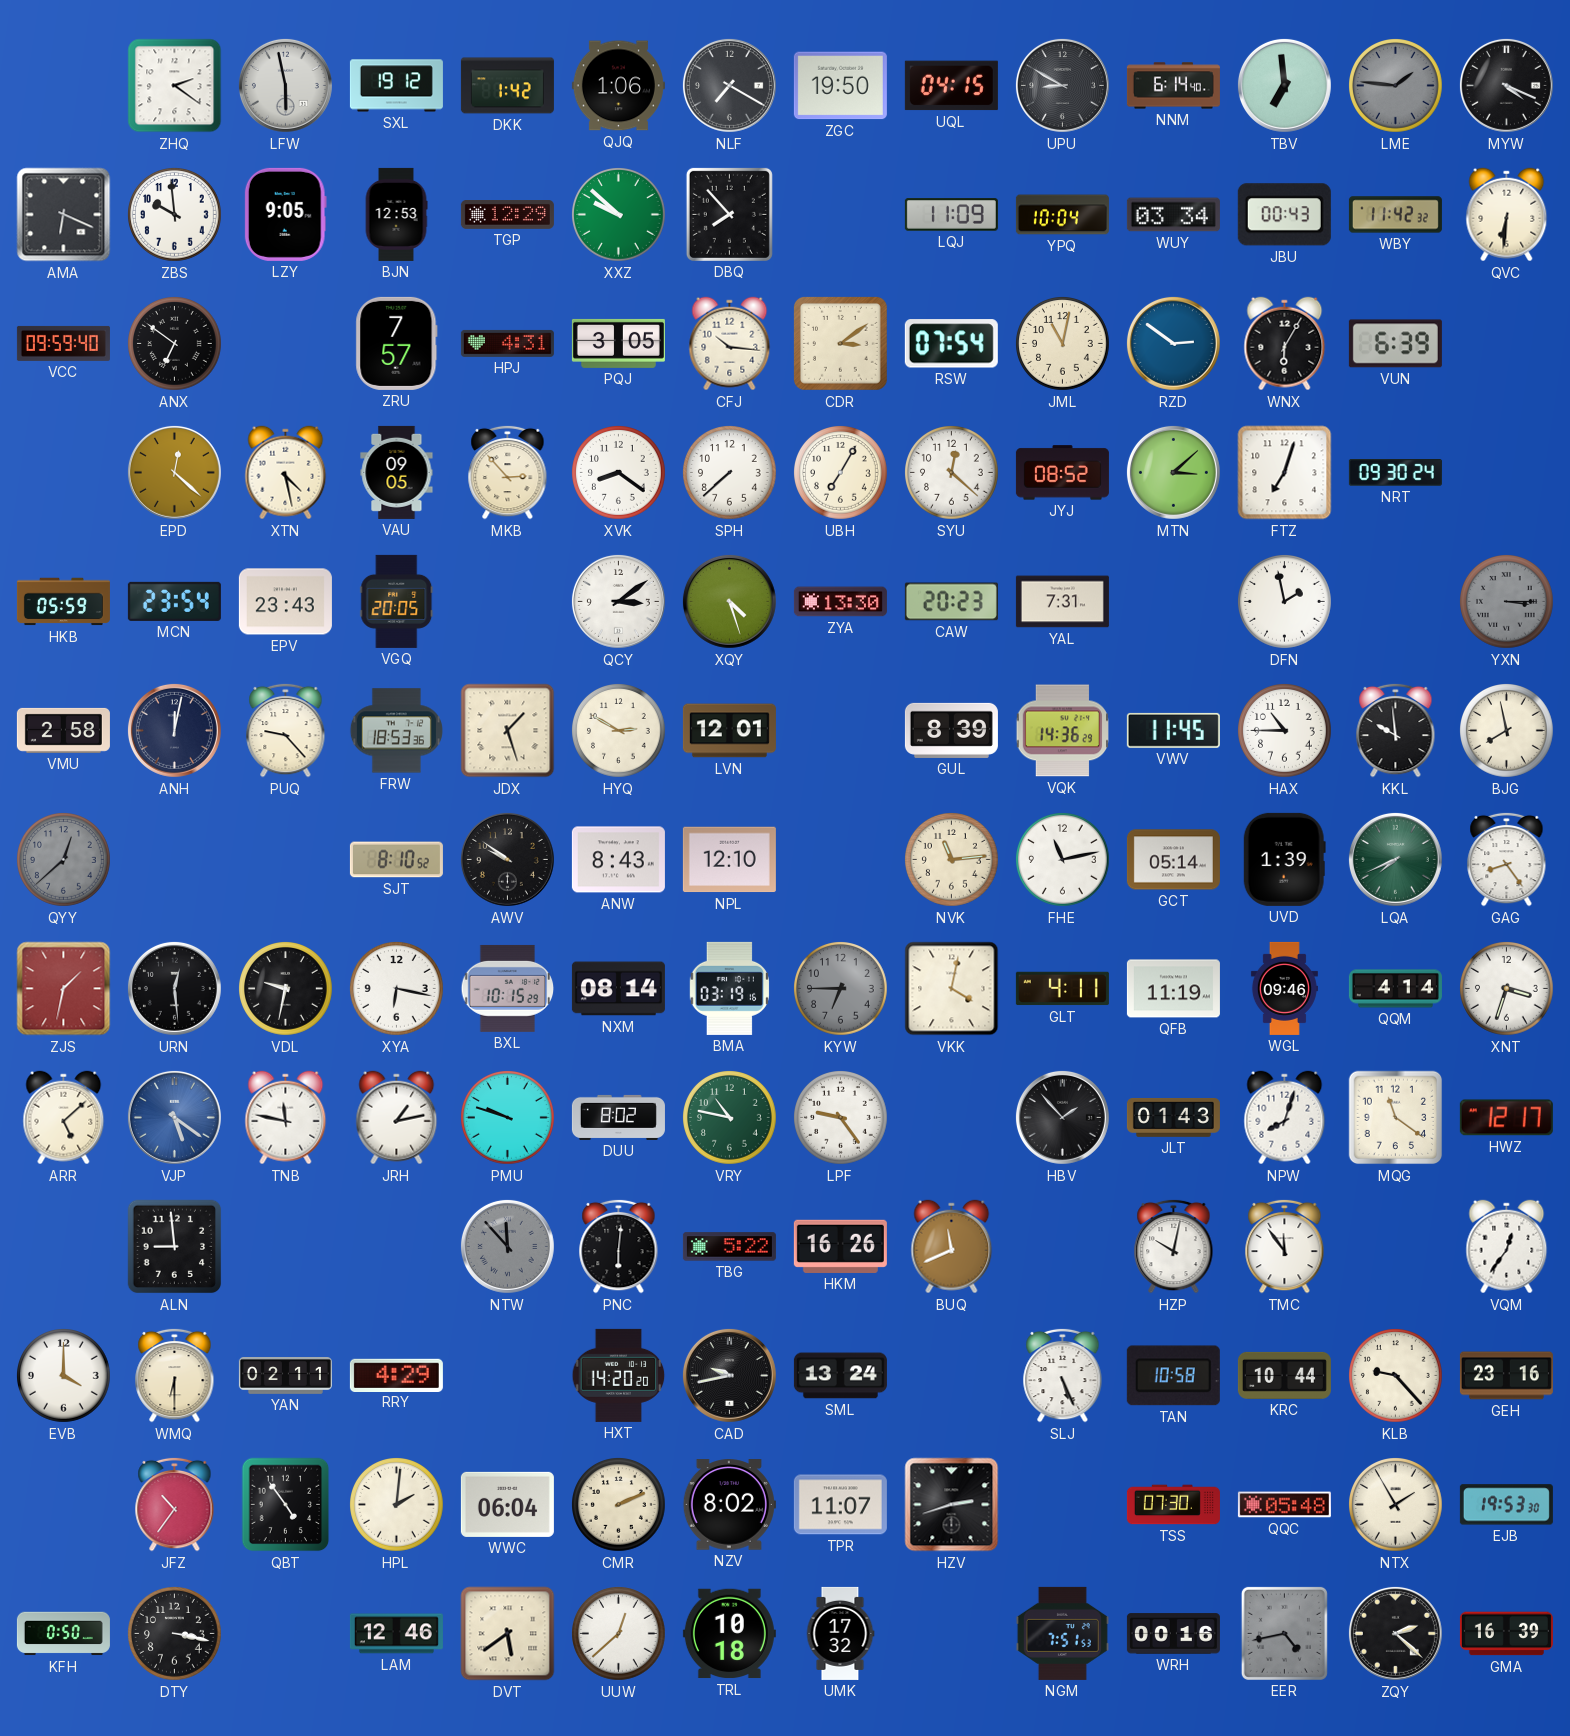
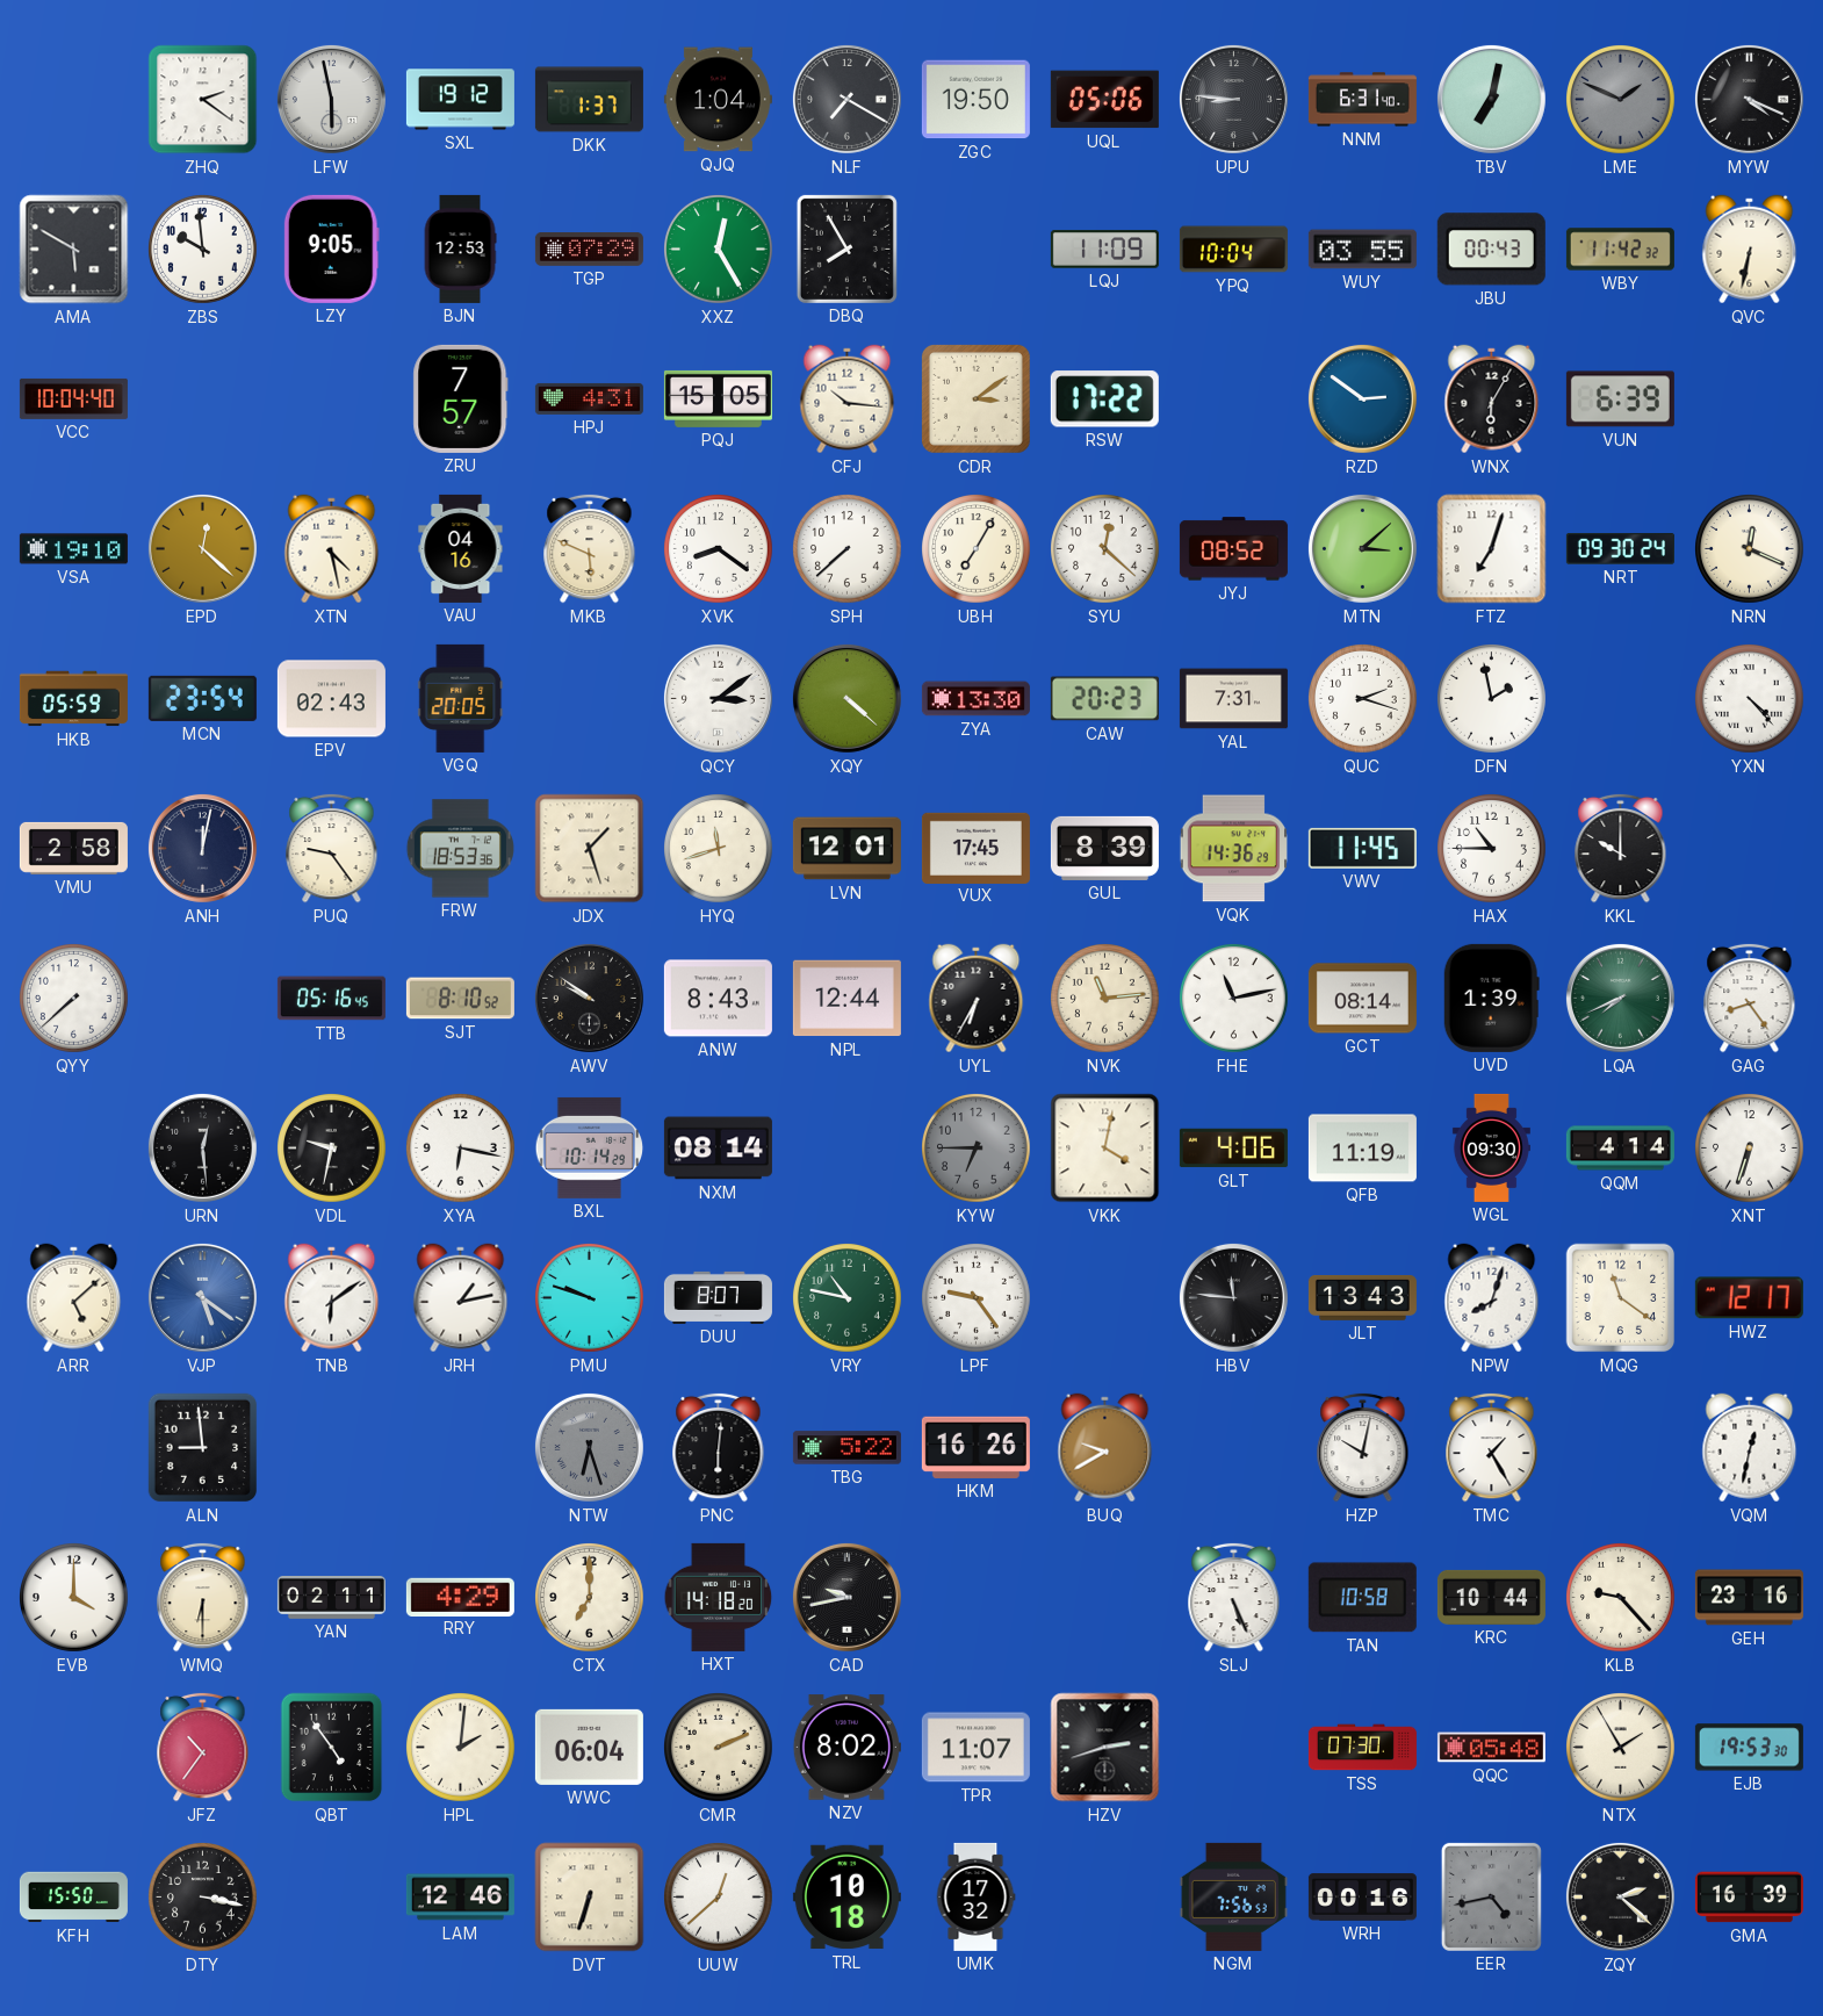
DKK: 1:42 -> 1:37 (589, 100)
QJQ: 1:06 -> 1:04 (718, 100)
UQL: 04:15 -> 05:06 (1104, 100)
UPU: 8:50 -> 8:46 (1233, 99)
NNM: 6:14 -> 6:31 (1362, 100)
TBV: 6:59 -> 7:02 (1491, 99)
LME: 1:46 -> 1:49 (1621, 100)
AMA: 6:19 -> 5:50 (74, 250)
TGP: 12:29 -> 07:29 (589, 250)
XXZ: 9:52 -> 12:25 (719, 250)
DBQ: 7:53 -> 7:55 (846, 249)
WUY: 03:34 -> 03:55 (1362, 250)
QVC: 6:31 -> 6:32 (1750, 250)
VCC: 09:59 -> 10:04 (73, 398)
ANX: 6:51 -> none (175, 344)
PQJ: 3:05 -> 15:05 (718, 398)
RSW: 07:54 -> 17:22 (1104, 399)
JML: 11:02 -> none (1063, 344)
VSA: none -> 19:10 (73, 549)
VAU: 09:05 -> 04:16 (461, 548)
MKB: 2:53 -> 5:49 (590, 548)
NRN: none -> 12:19 (1750, 549)
EPV: 23:43 -> 02:43 (331, 699)
XQY: 4:27 -> 4:22 (846, 698)
QUC: none -> 2:18 (1363, 699)
YXN: 3:15 -> 4:23 (1750, 699)
YXN dial: grey -> white (1750, 699)
PUQ: 9:23 -> 9:24 (332, 848)
HYQ: 2:50 -> 11:42 (719, 849)
VUX: none -> 17:45 (975, 848)
KKL: 9:59 -> 10:00 (1621, 848)
BJG: 7:58 -> none (1507, 731)
QYY: 12:38 -> 7:38 (74, 999)
QYY dial: grey -> white (74, 999)
TTB: none -> 05:16 (331, 999)
NPL: 12:10 -> 12:44 (846, 999)
UYL: none -> 6:35 (977, 999)
GCT: 05:14 -> 08:14 (1362, 999)
ZJS: 1:32 -> none (64, 989)
BXL: 10:15 -> 10:14 (590, 1147)
BMA: 03:19 -> none (729, 988)
GLT: 4:11 -> 4:06 (1233, 1149)
WGL: 09:46 -> 09:30 (1491, 1147)
XNT: 3:33 -> 6:33 (1750, 1149)
TNB: 11:47 -> 6:09 (332, 1298)
DUU: 8:02 -> 8:07 (718, 1297)
HBV: 1:53 -> 11:46 (1233, 1297)
JLT: 01:43 -> 13:43 (1362, 1298)
NTW: 11:53 -> 6:27 (589, 1447)
BUQ: 11:41 -> 9:40 (1105, 1448)
TMC: 11:54 -> 1:25 (1492, 1447)
VQM: 12:36 -> 12:32 (1750, 1448)
CTX: none -> 7:00 (590, 1598)
HXT: 14:20 -> 14:18 (719, 1597)
SML: 13:24 -> none (840, 1376)
KFH: 0:50 -> 15:50 (73, 1898)
DVT: 5:39 -> 6:33 (590, 1898)
NGM: 7:51 -> 7:56 (1233, 1896)
